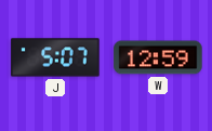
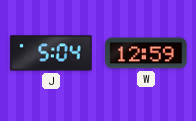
J: 5:07 -> 5:04 (51, 53)
